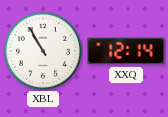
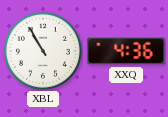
XXQ: 12:14 -> 4:36 (126, 51)
